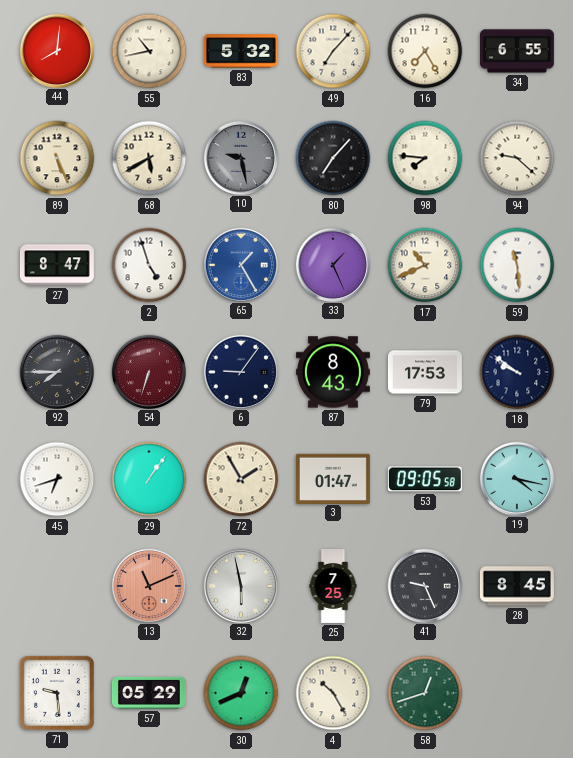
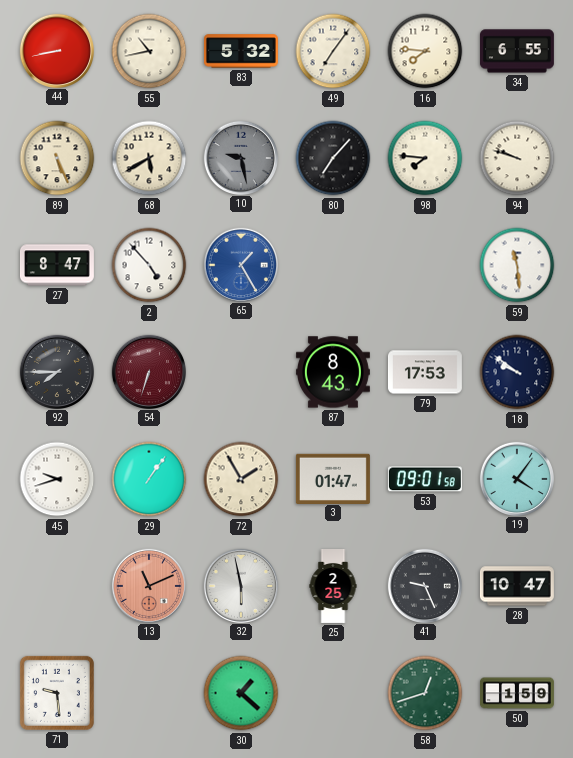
44: 8:01 -> 8:43 (56, 50)
49: 7:07 -> 7:06 (333, 51)
16: 7:25 -> 7:46 (425, 51)
94: 9:22 -> 9:48 (517, 158)
2: 4:57 -> 4:53 (149, 265)
33: 1:26 -> none (332, 264)
17: 10:41 -> none (425, 265)
6: 9:06 -> none (240, 371)
45: 6:42 -> 9:42 (57, 479)
53: 09:05 -> 09:01 (425, 479)
19: 4:17 -> 4:06 (516, 478)
25: 7:25 -> 2:25 (333, 587)
28: 8:45 -> 10:47 (517, 586)
57: 05:29 -> none (149, 693)
30: 12:41 -> 1:22 (241, 693)
4: 10:25 -> none (333, 693)
50: none -> 1:59 (518, 693)
